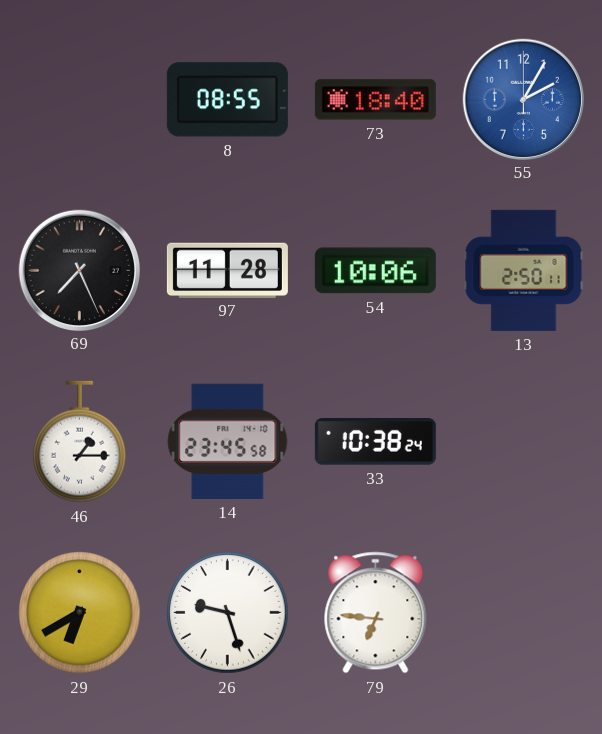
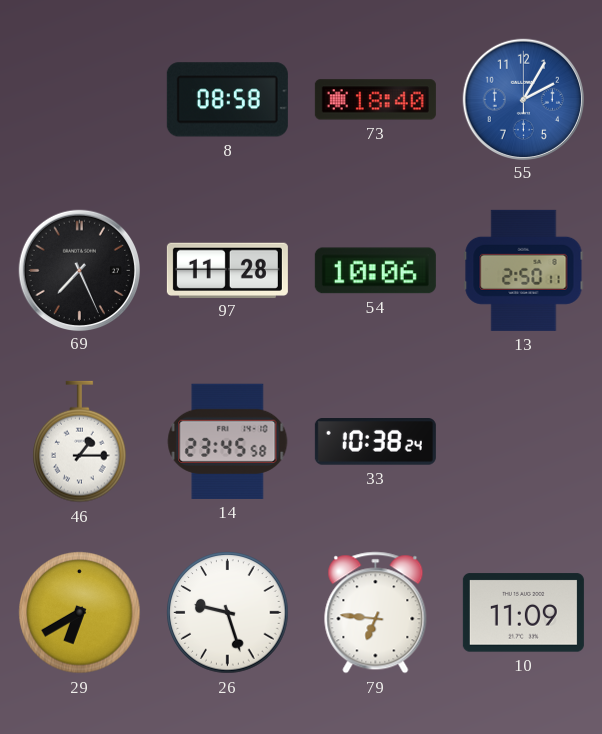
8: 08:55 -> 08:58 (227, 100)
10: none -> 11:09 (523, 613)
